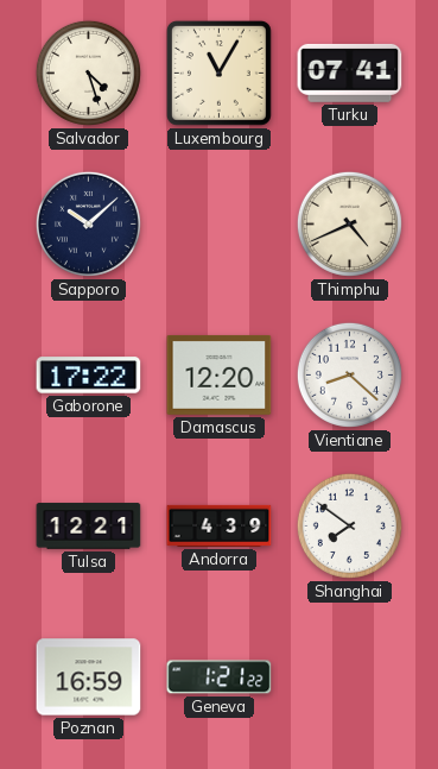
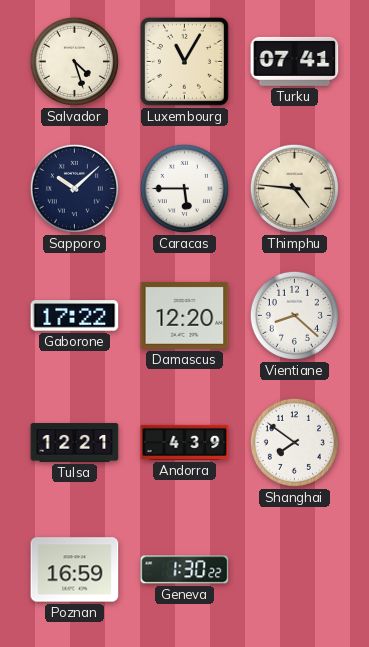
Caracas: none -> 5:45 (184, 188)
Thimphu: 4:41 -> 4:46 (294, 188)
Geneva: 1:21 -> 1:30 (185, 570)
